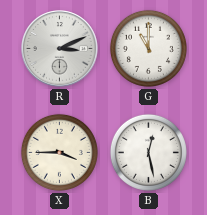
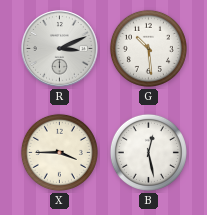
G: 11:00 -> 10:29 (148, 48)
